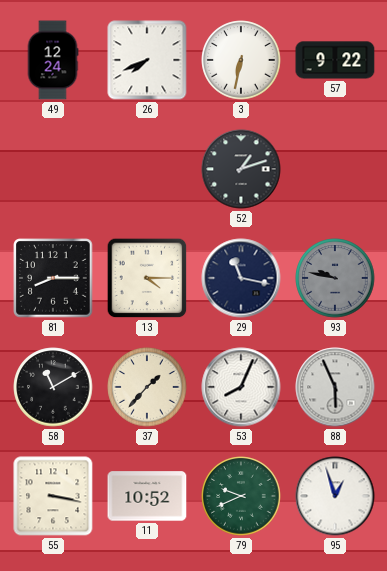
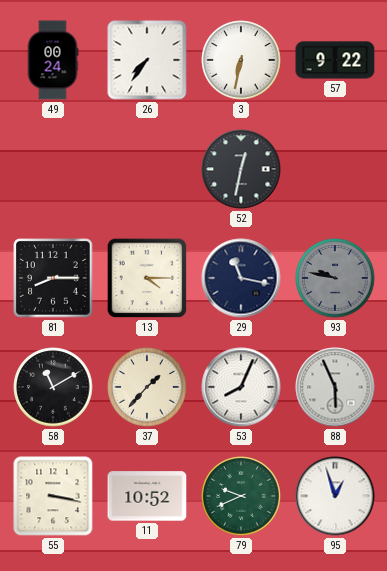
49: 12:24 -> 00:24 (53, 60)
26: 7:41 -> 7:36 (147, 60)
52: 1:12 -> 12:32 (241, 169)
